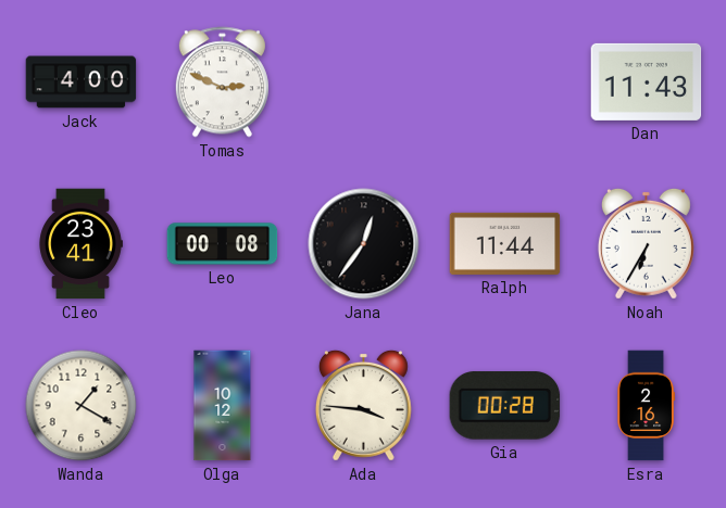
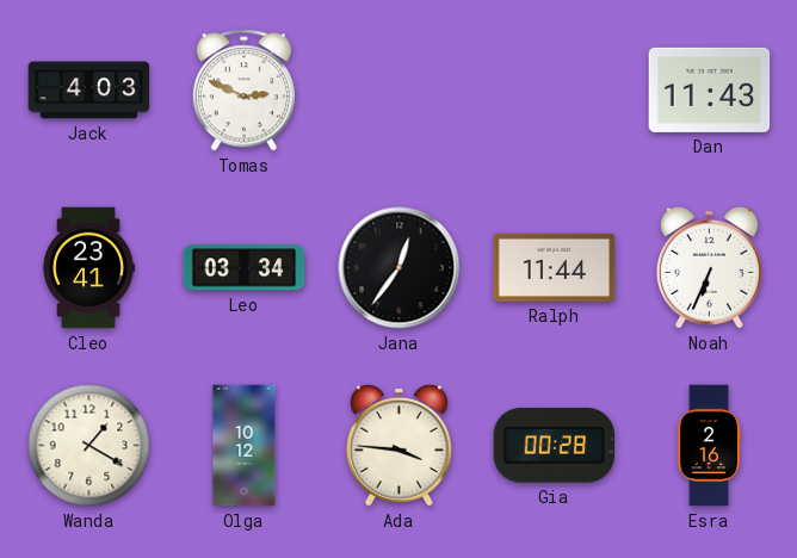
Jack: 4:00 -> 4:03 (89, 91)
Leo: 00:08 -> 03:34 (245, 268)
Noah: 6:35 -> 6:34 (709, 267)
